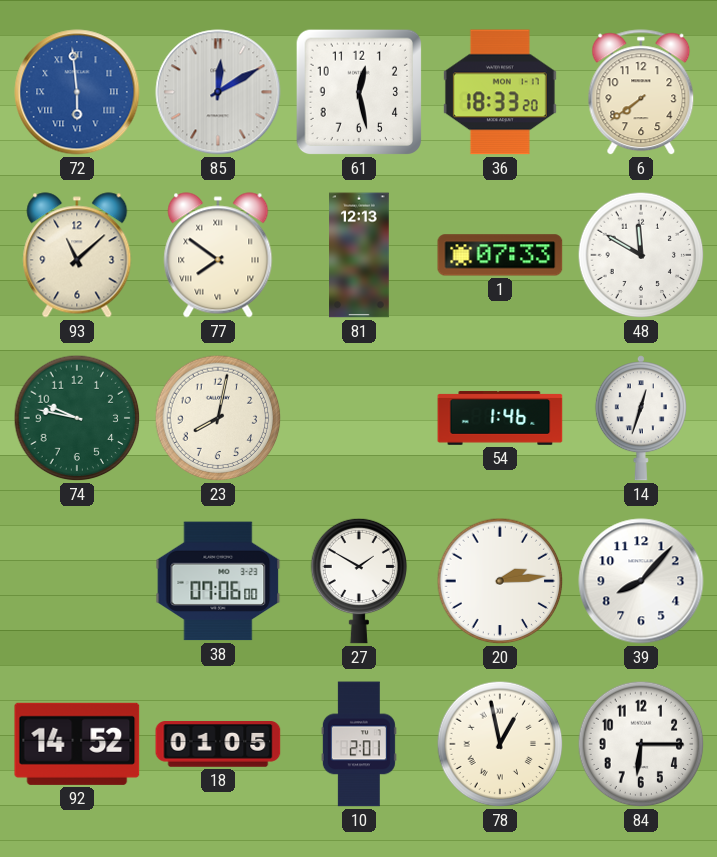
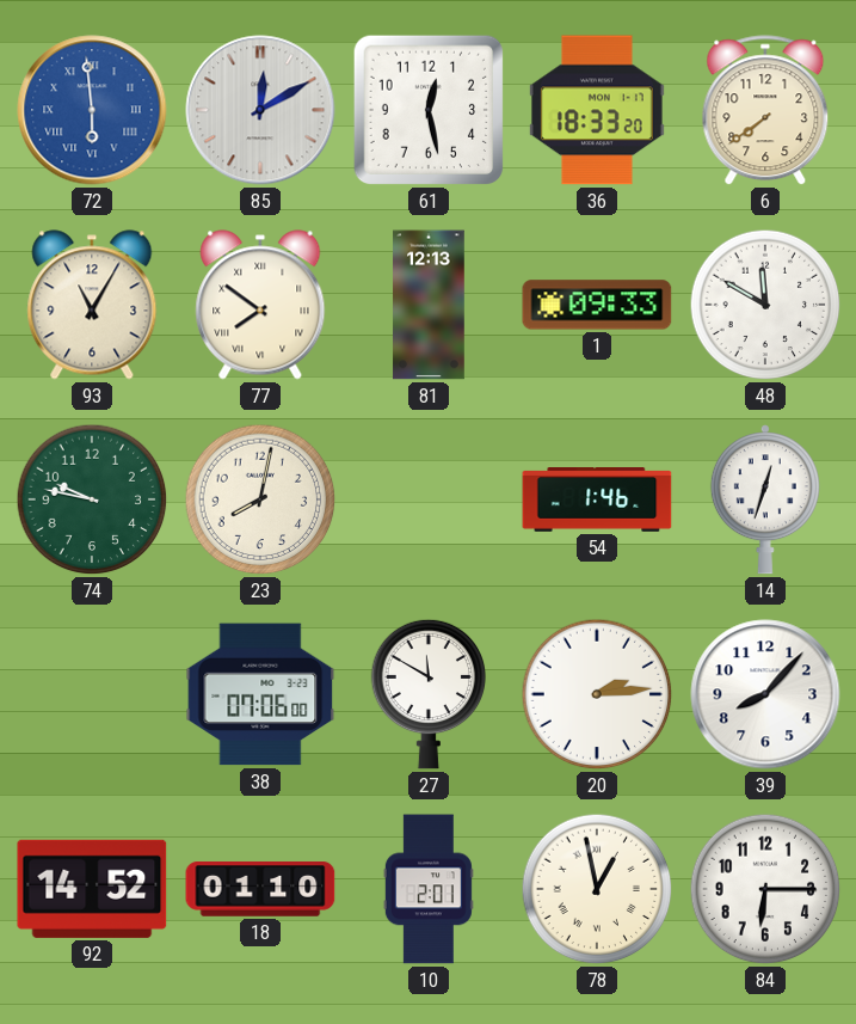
93: 11:08 -> 11:05 (92, 305)
1: 07:33 -> 09:33 (597, 305)
27: 1:50 -> 11:50 (429, 694)
18: 01:05 -> 01:10 (260, 890)
